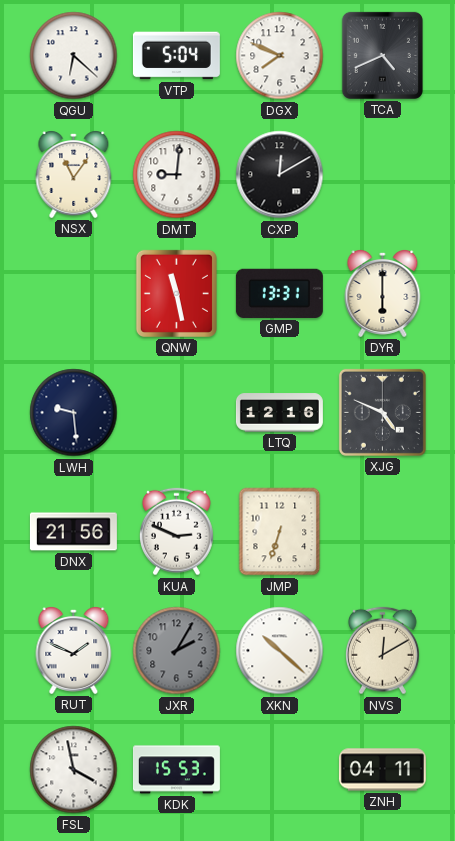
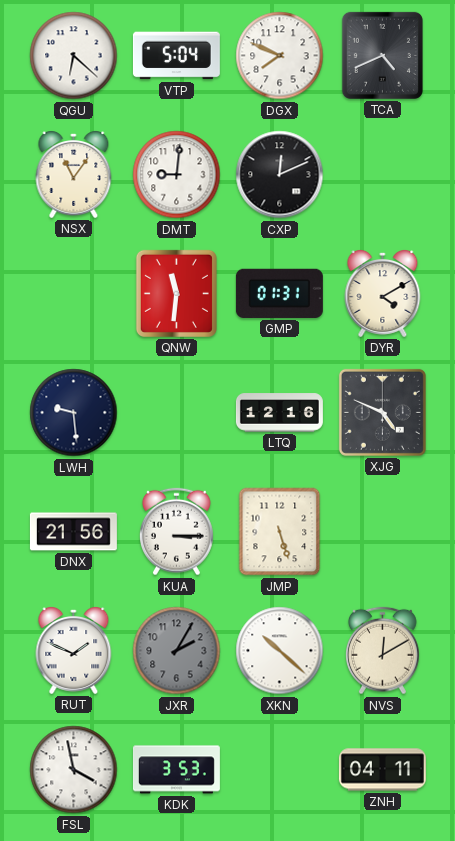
CXP: 12:10 -> 12:11 (280, 175)
QNW: 11:28 -> 11:31 (176, 293)
GMP: 13:31 -> 01:31 (279, 293)
DYR: 6:00 -> 4:10 (383, 294)
KUA: 2:49 -> 3:15 (177, 532)
JMP: 6:33 -> 5:27 (280, 532)
KDK: 15:53 -> 3:53 (176, 770)
